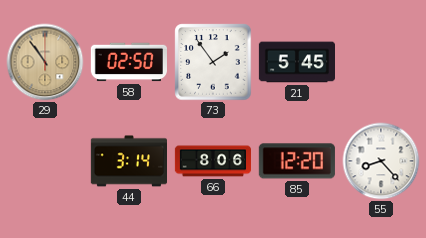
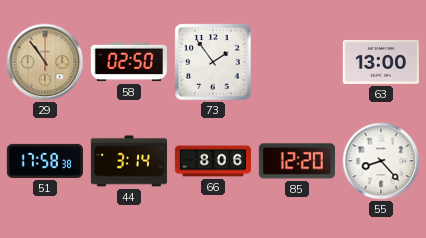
21: 5:45 -> none (296, 62)
63: none -> 13:00 (381, 62)
51: none -> 17:58 (44, 161)
